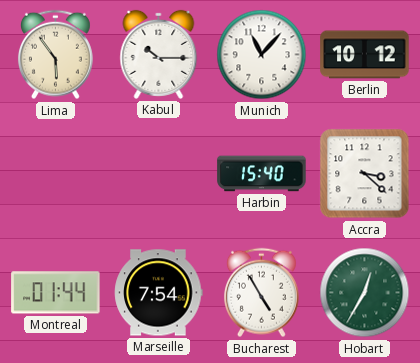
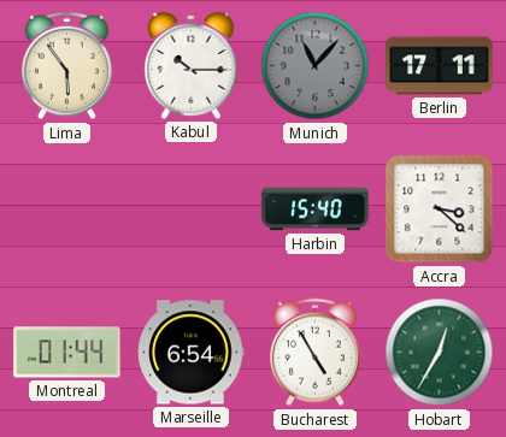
Munich dial: white -> grey (316, 66)
Berlin: 10:12 -> 17:11 (440, 66)
Marseille: 7:54 -> 6:54 (192, 353)
